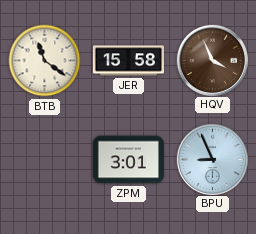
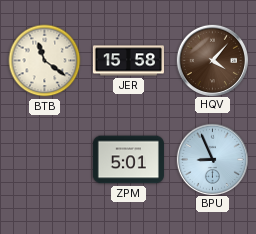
HQV: 3:56 -> 4:07 (212, 60)
ZPM: 3:01 -> 5:01 (128, 160)
